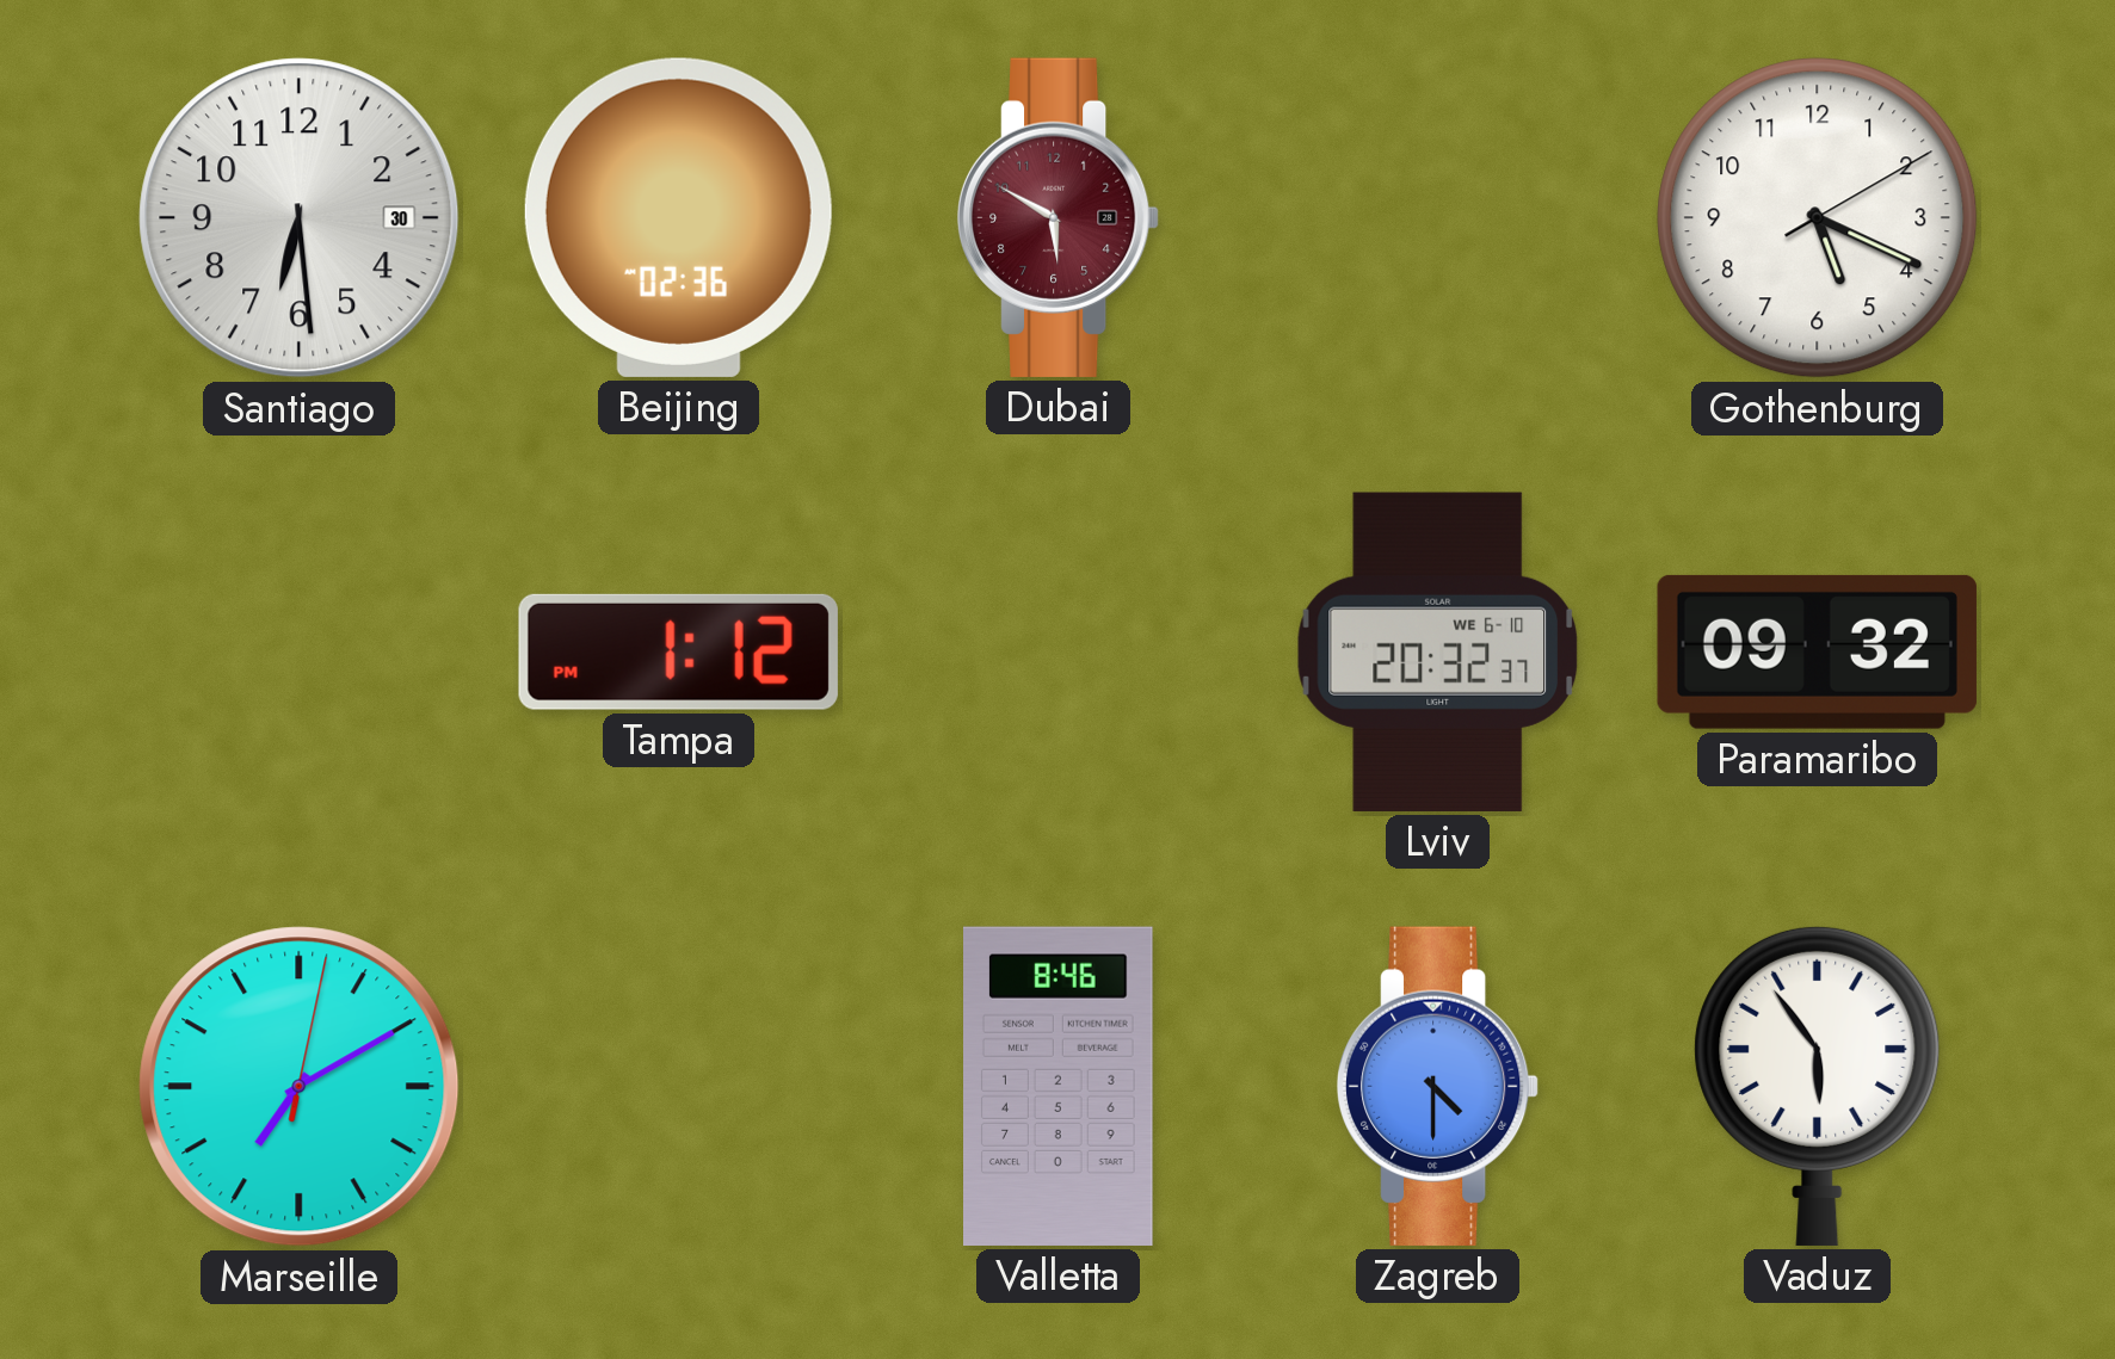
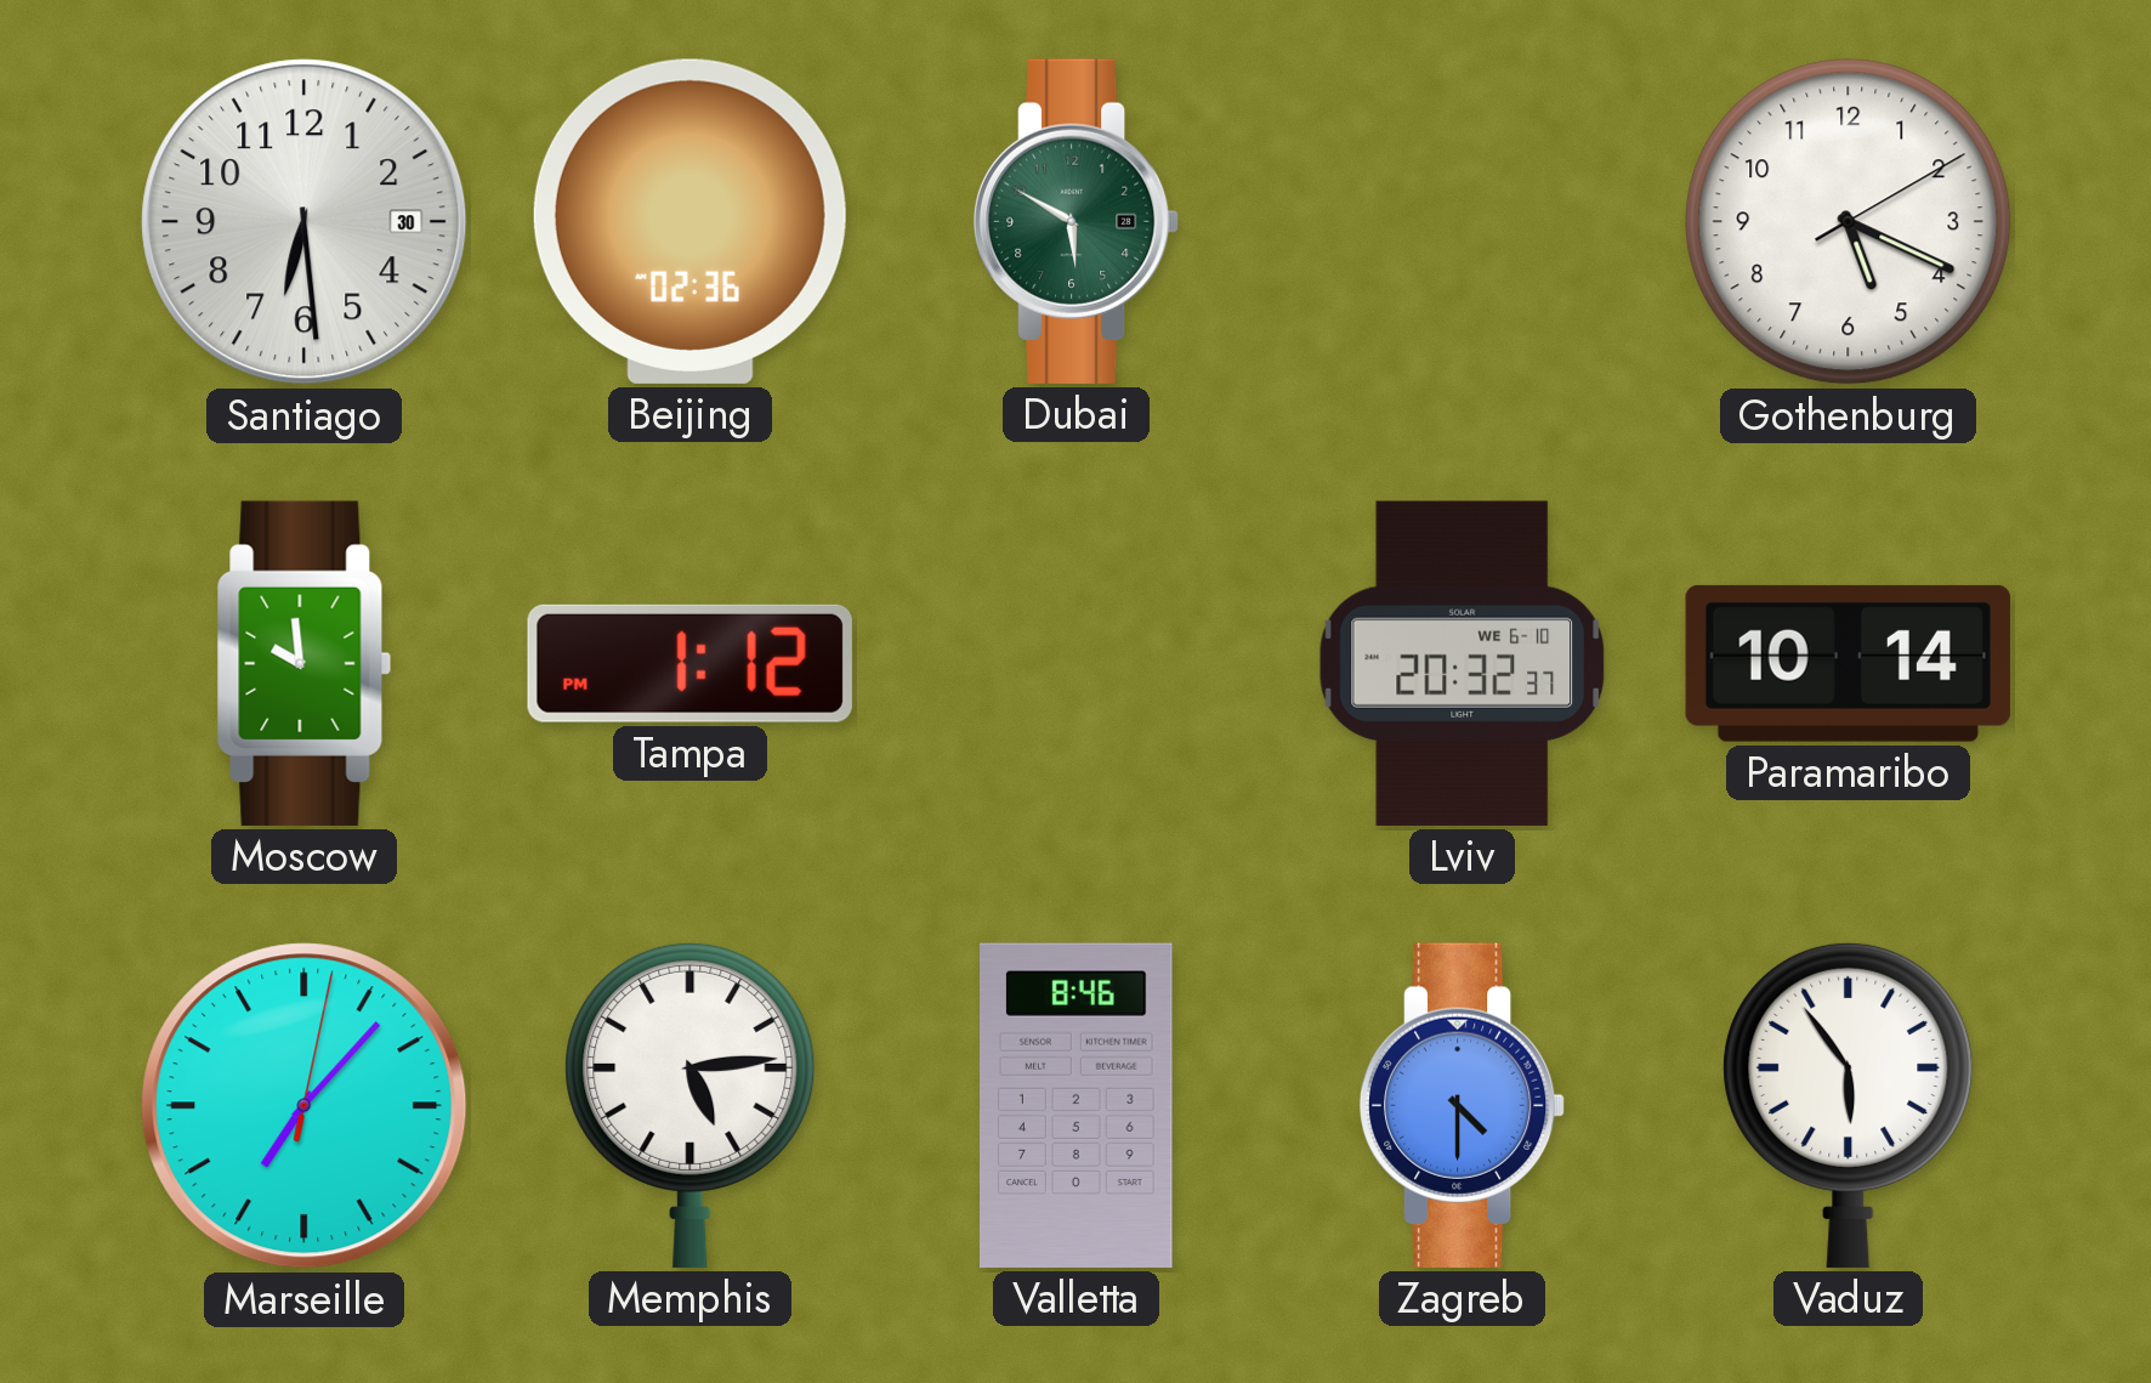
Dubai dial: burgundy -> green (1077, 221)
Moscow: none -> 9:59 (305, 663)
Paramaribo: 09:32 -> 10:14 (1848, 663)
Marseille: 7:10 -> 7:07 (305, 1106)
Memphis: none -> 5:14 (691, 1105)
